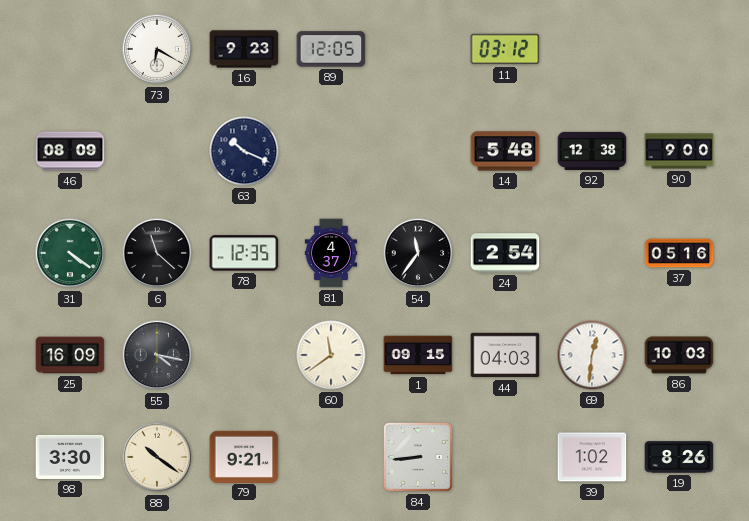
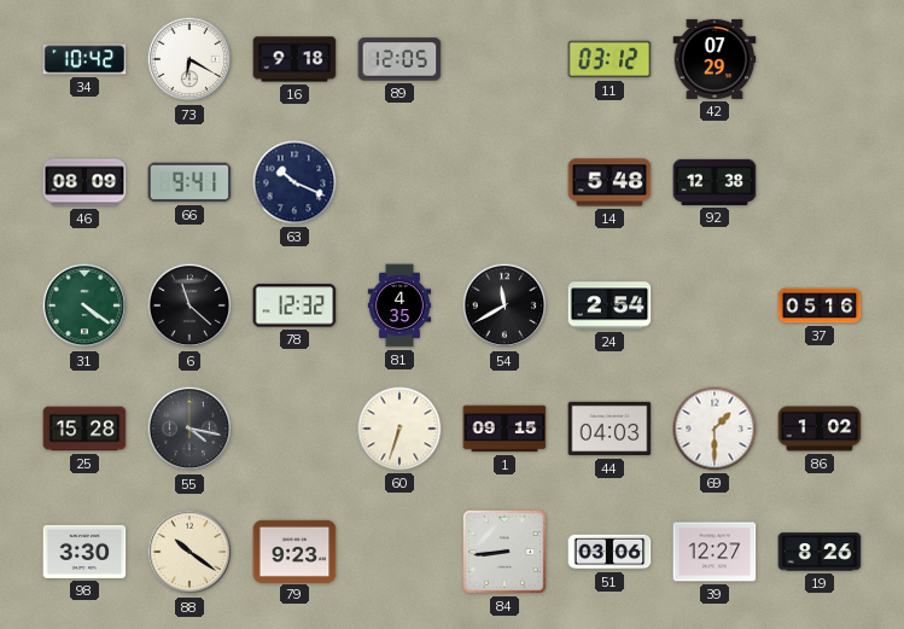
34: none -> 10:42 (84, 59)
16: 9:23 -> 9:18 (294, 59)
42: none -> 07:29 (715, 59)
66: none -> 9:41 (189, 182)
90: 9:00 -> none (679, 151)
78: 12:35 -> 12:32 (294, 305)
81: 4:37 -> 4:35 (399, 305)
54: 11:36 -> 11:40 (505, 305)
25: 16:09 -> 15:28 (84, 429)
60: 11:39 -> 6:33 (399, 429)
69: 12:31 -> 1:30 (715, 429)
86: 10:03 -> 1:02 (820, 429)
79: 9:21 -> 9:23 (294, 551)
51: none -> 03:06 (610, 552)
39: 1:02 -> 12:27 (715, 552)
